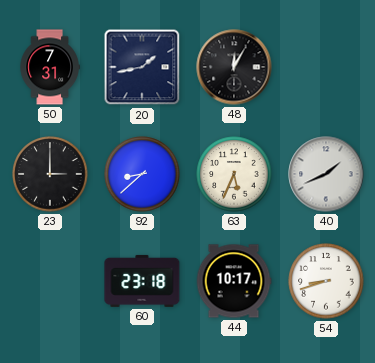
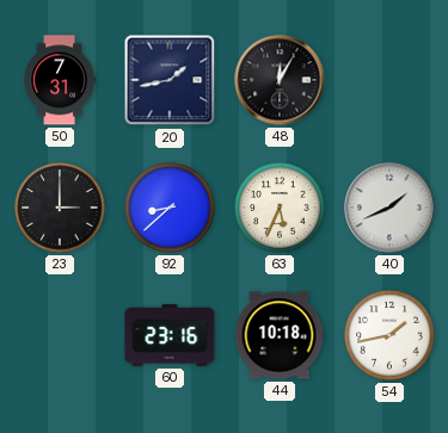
60: 23:18 -> 23:16 (170, 335)
44: 10:17 -> 10:18 (280, 335)
54: 8:42 -> 1:43 (389, 335)
